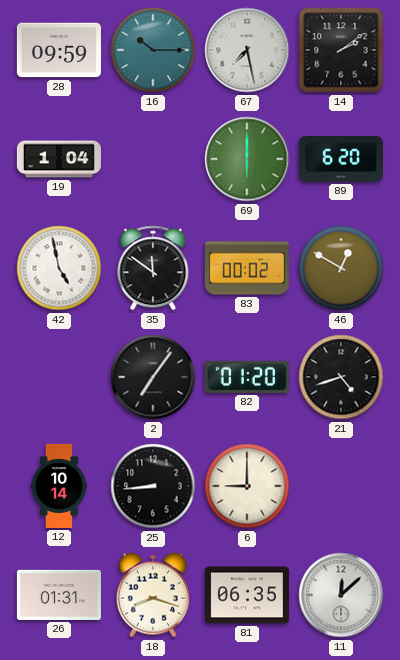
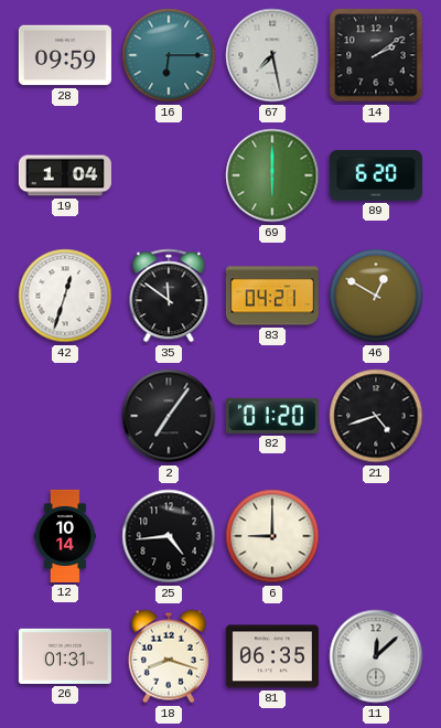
16: 10:15 -> 6:15 (169, 55)
42: 4:58 -> 12:33 (65, 296)
83: 00:02 -> 04:21 (272, 296)
25: 8:44 -> 4:44 (169, 536)
